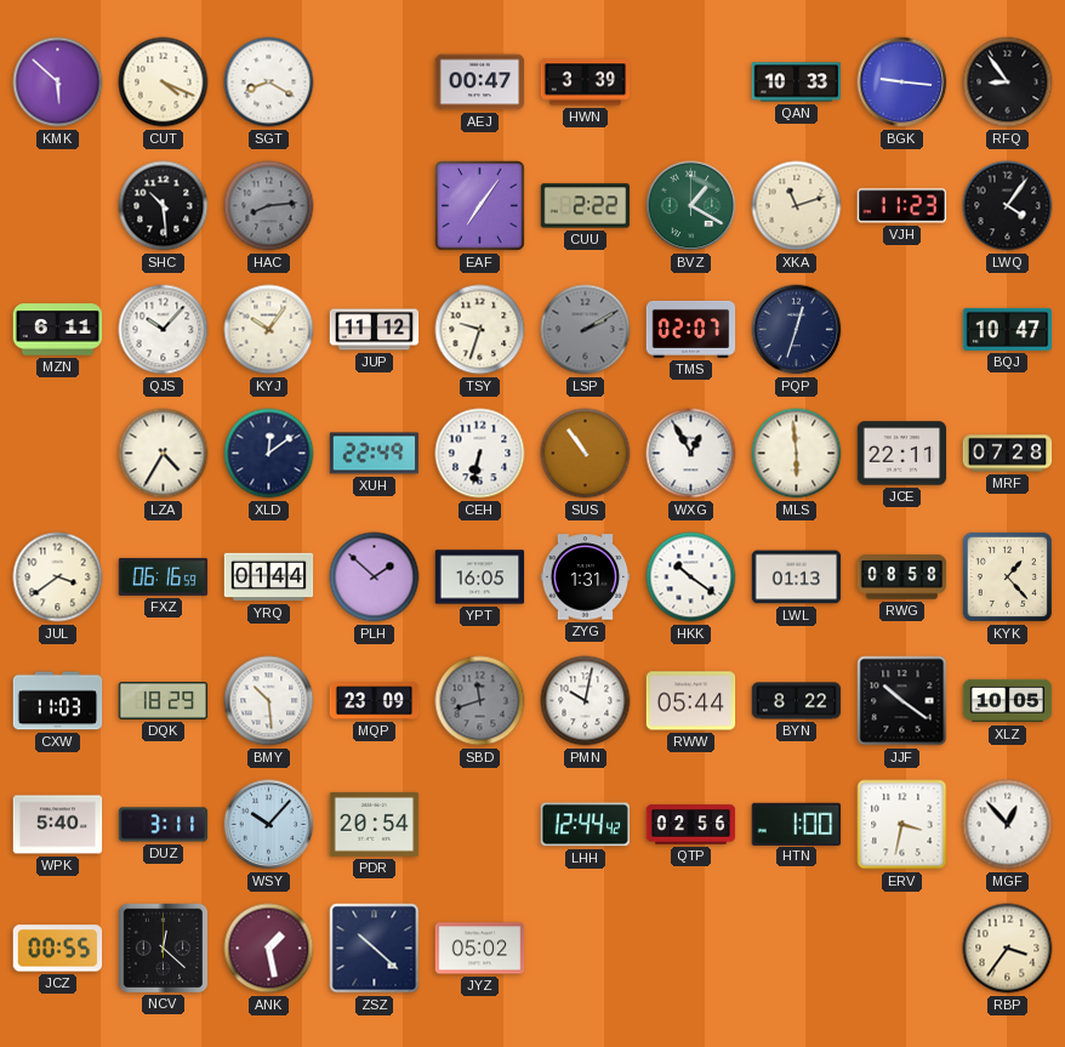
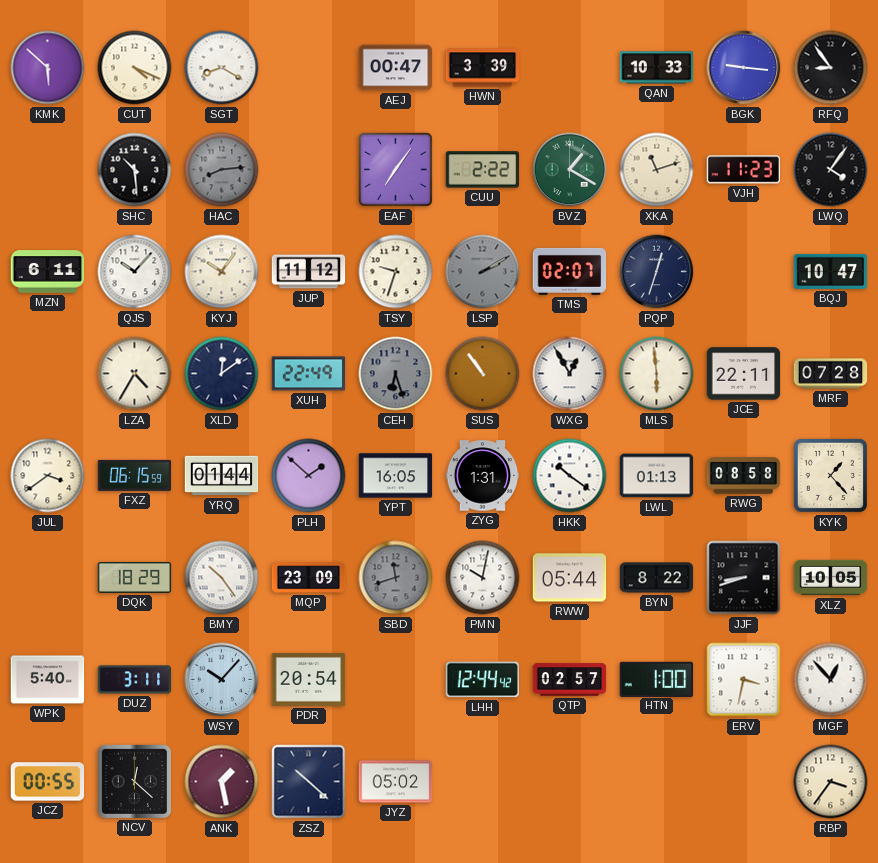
CEH: 6:32 -> 6:27 (396, 374)
CEH dial: white -> grey (396, 374)
FXZ: 06:16 -> 06:15 (135, 475)
CXW: 11:03 -> none (58, 701)
BMY: 10:29 -> 10:24 (222, 578)
JJF: 10:21 -> 8:42 (744, 578)
QTP: 02:56 -> 02:57 (570, 680)
